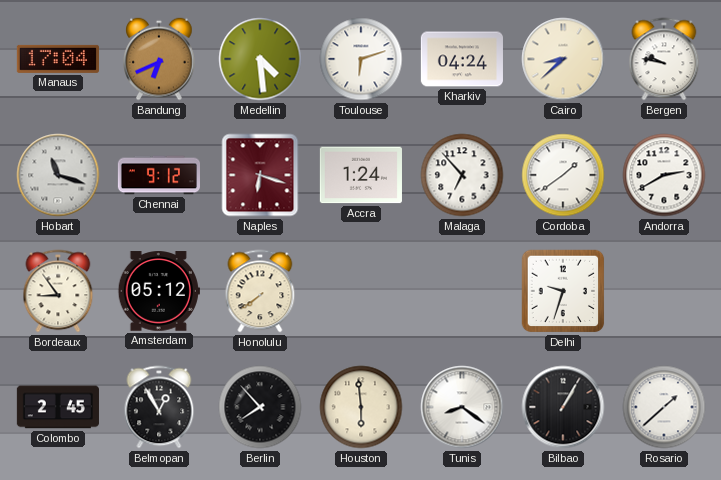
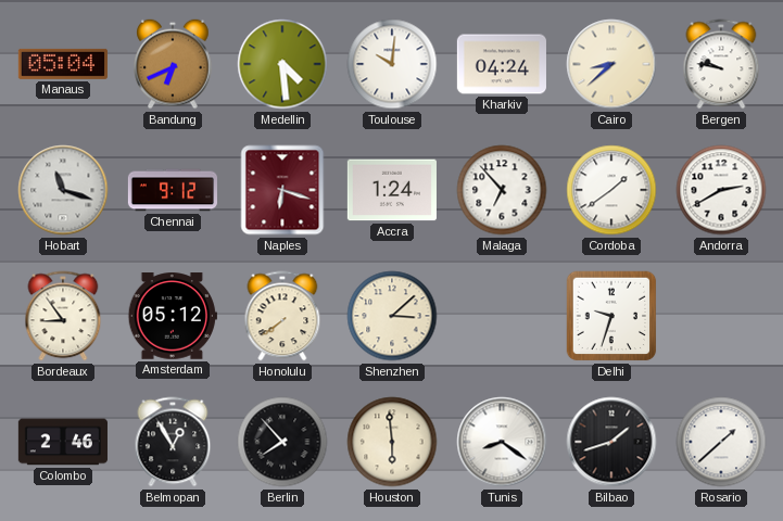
Manaus: 17:04 -> 05:04 (63, 64)
Toulouse: 6:12 -> 10:01 (392, 64)
Shenzhen: none -> 3:08 (392, 316)
Colombo: 2:45 -> 2:46 (63, 442)
Bilbao: 1:05 -> 1:42 (611, 442)
